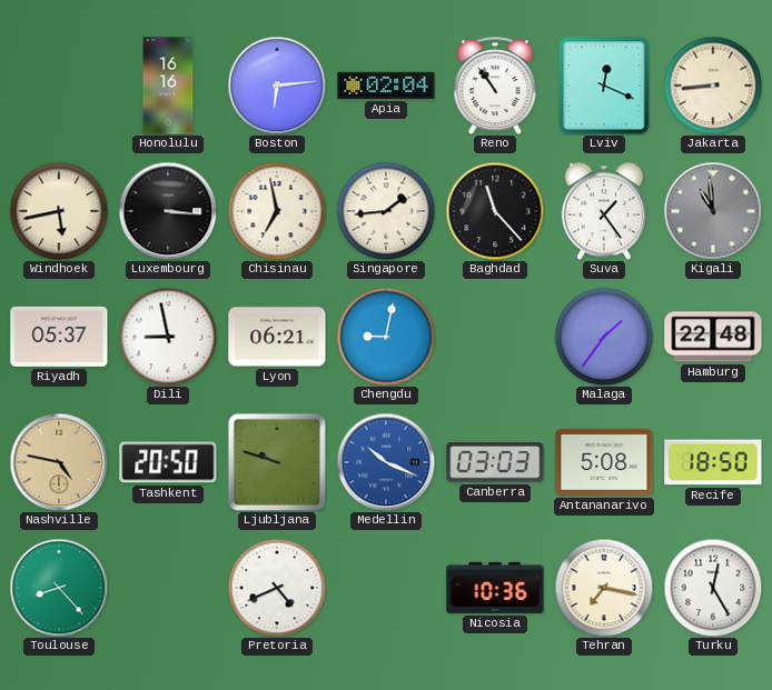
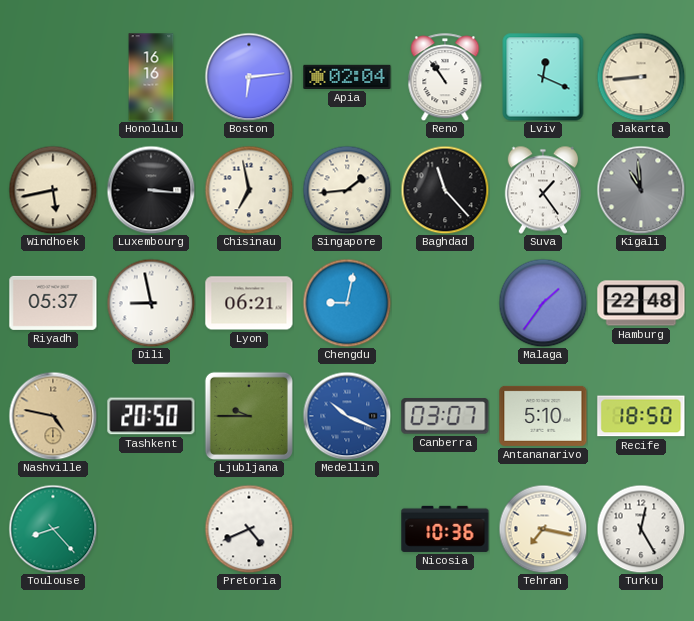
Ljubljana: 9:48 -> 9:45 (249, 416)
Canberra: 03:03 -> 03:07 (445, 416)
Antananarivo: 5:08 -> 5:10 (543, 416)
